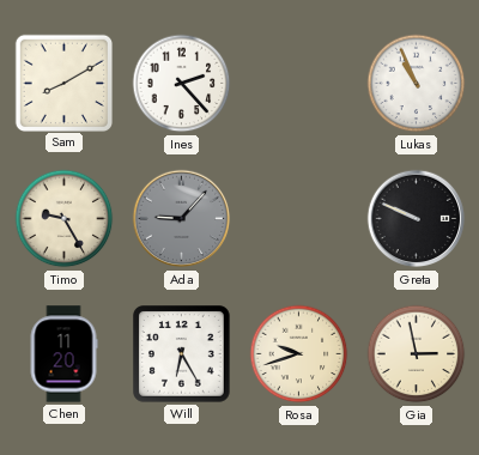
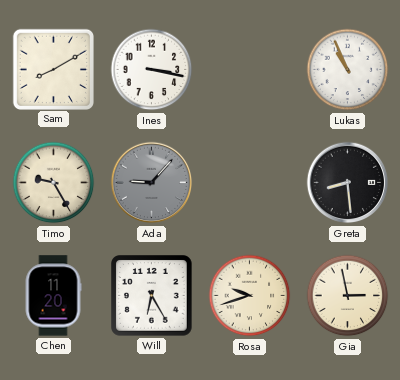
Ines: 2:23 -> 3:17 (152, 70)
Greta: 9:49 -> 8:29 (348, 183)
